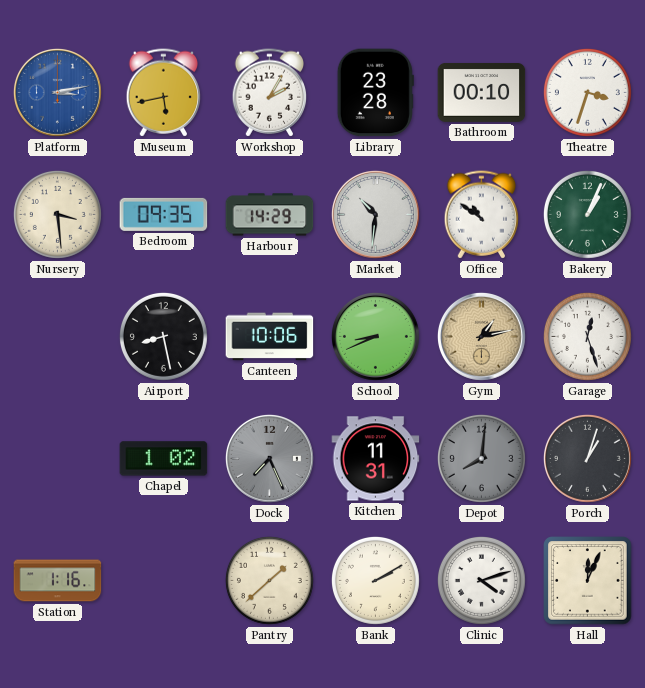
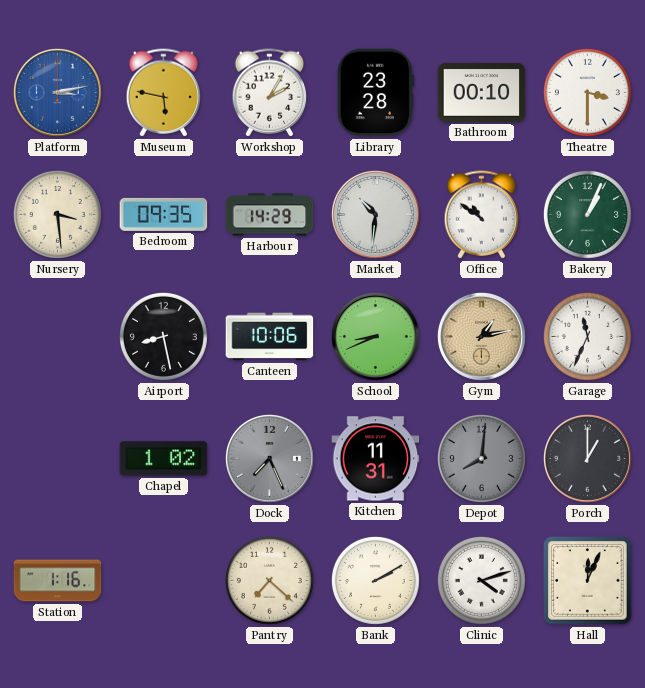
Museum: 5:43 -> 5:47 (164, 93)
Theatre: 3:33 -> 3:30 (587, 92)
Garage: 12:27 -> 11:34 (587, 336)
Porch: 1:03 -> 1:00 (587, 458)
Pantry: 1:38 -> 7:22 (269, 580)
